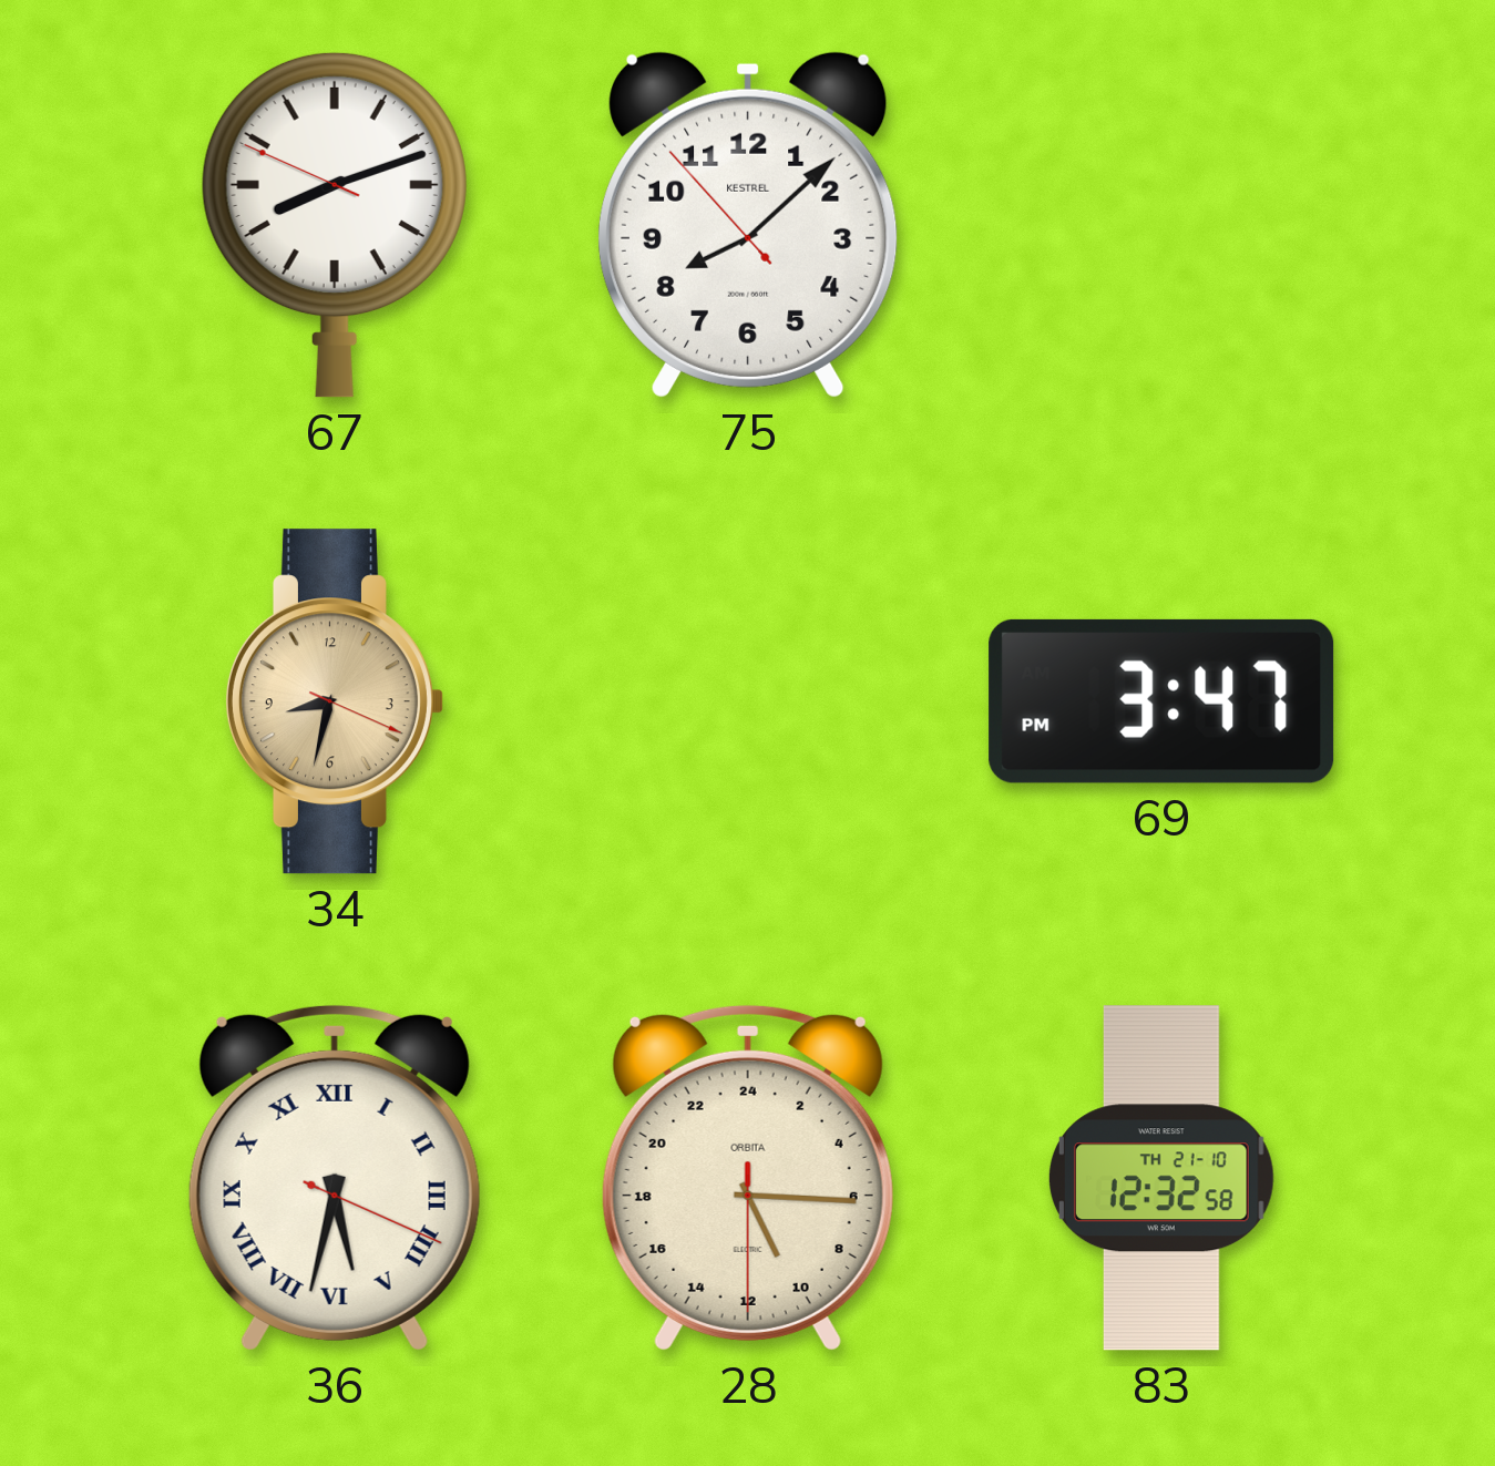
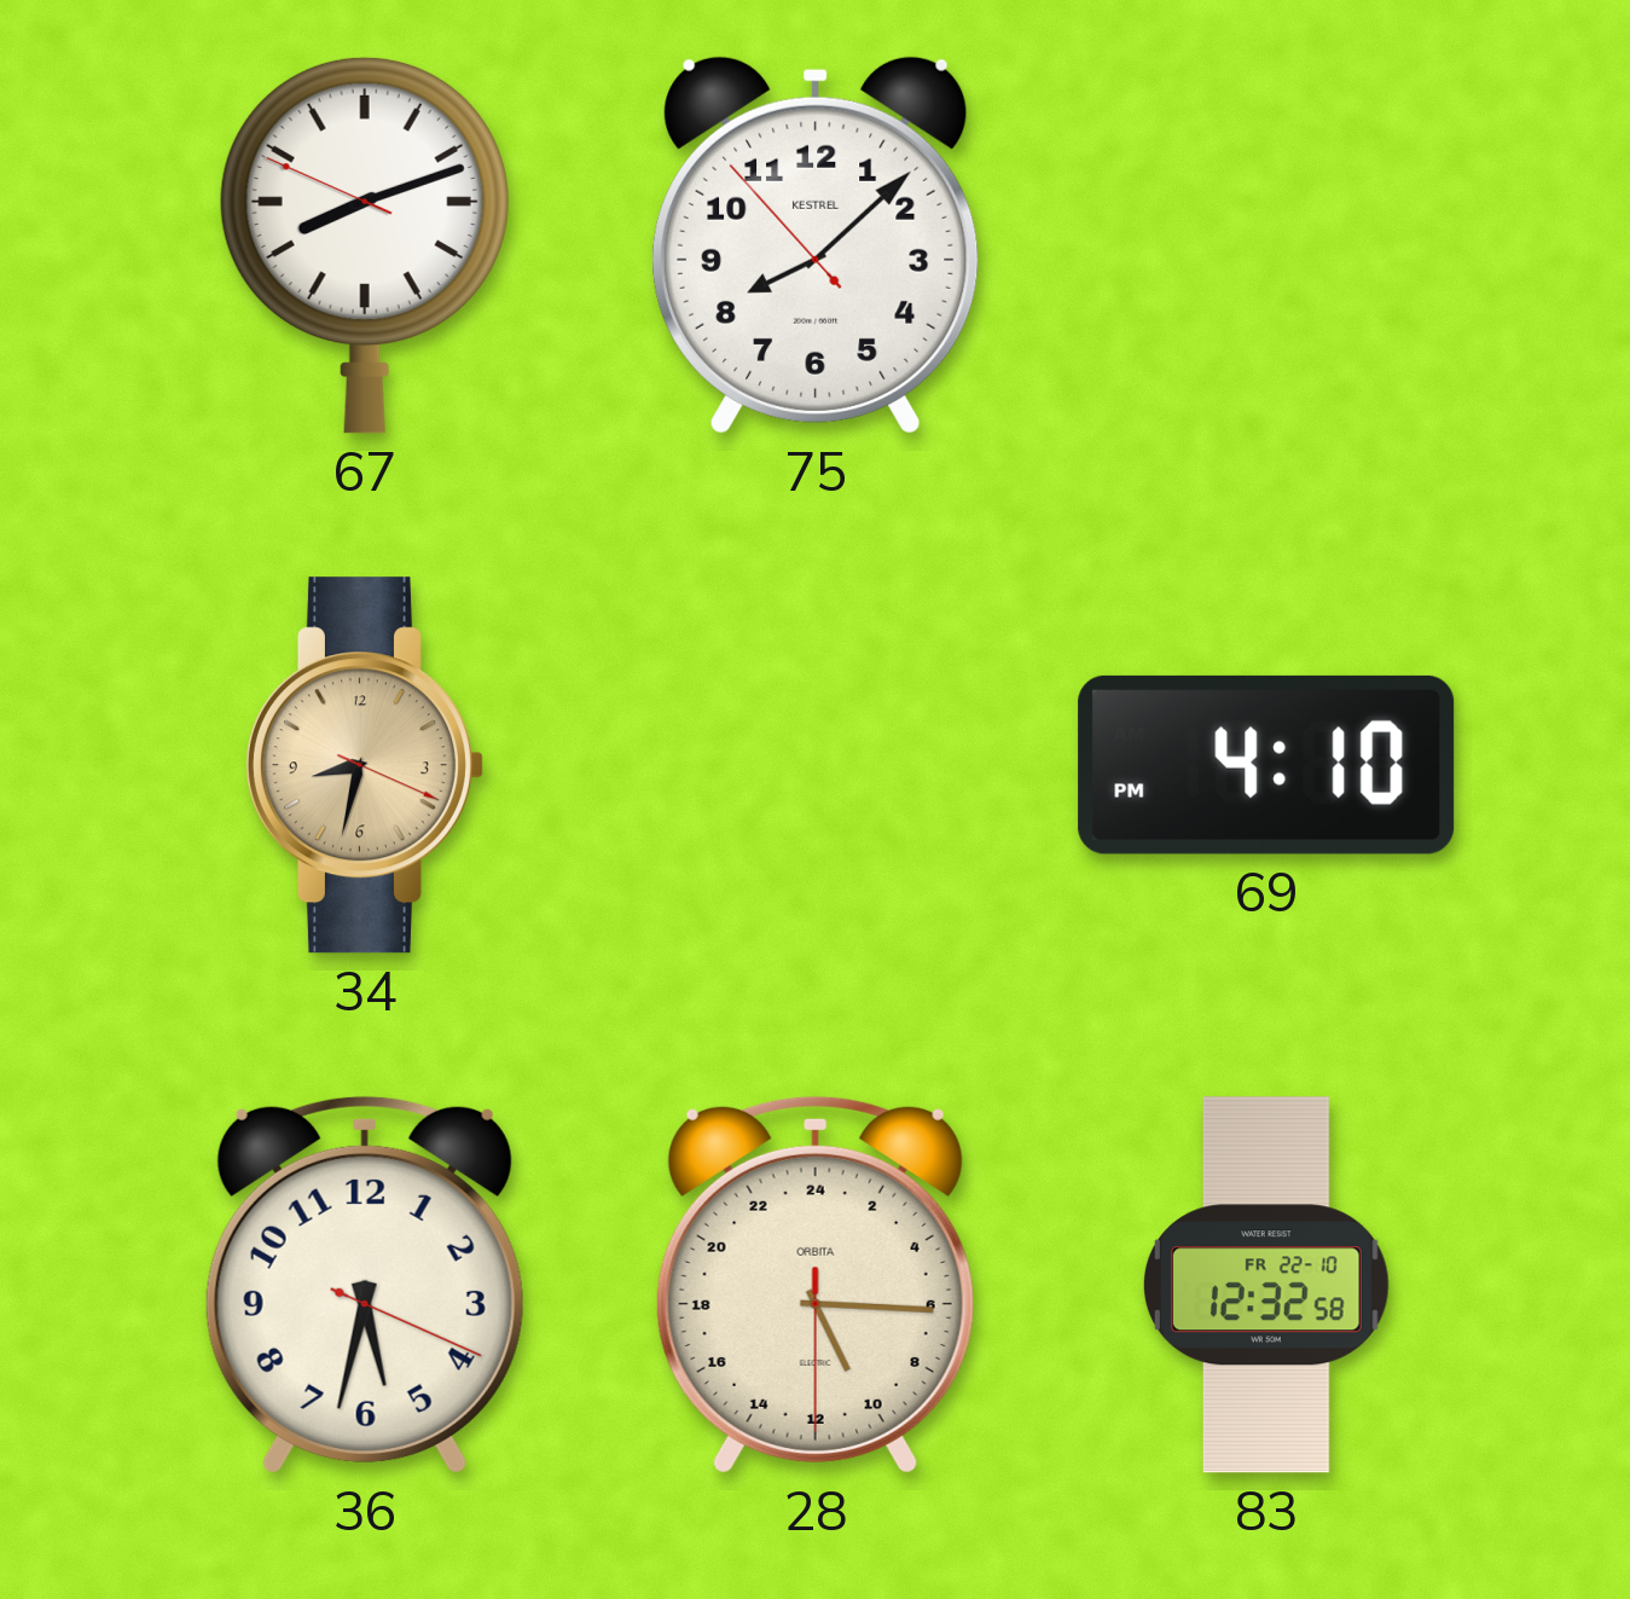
69: 3:47 -> 4:10 (1266, 765)
36 numerals: Roman -> Arabic (365, 1285)
83 date: TH 21-10 -> FR 22-10 (1266, 1285)
